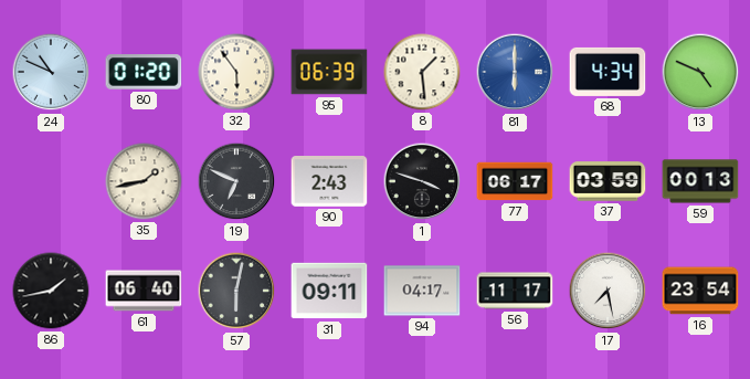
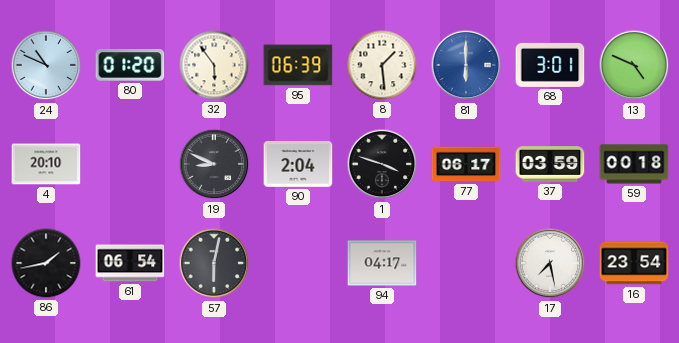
68: 4:34 -> 3:01 (550, 65)
4: none -> 20:10 (46, 164)
35: 1:43 -> none (144, 181)
19: 6:49 -> 8:49 (214, 164)
90: 2:43 -> 2:04 (298, 165)
59: 00:13 -> 00:18 (634, 164)
61: 06:40 -> 06:54 (130, 263)
31: 09:11 -> none (329, 291)
56: 11:17 -> none (515, 291)
